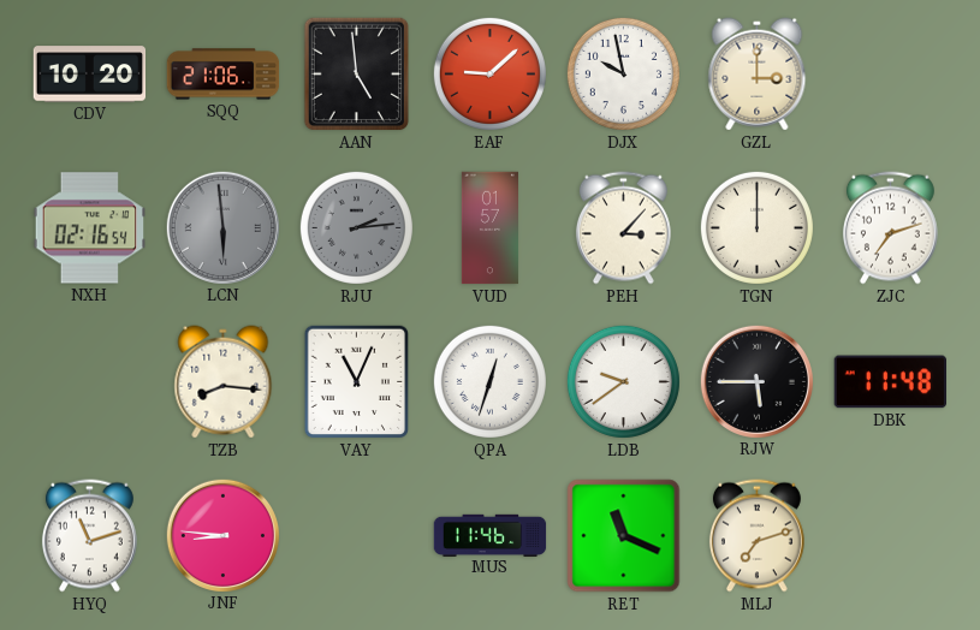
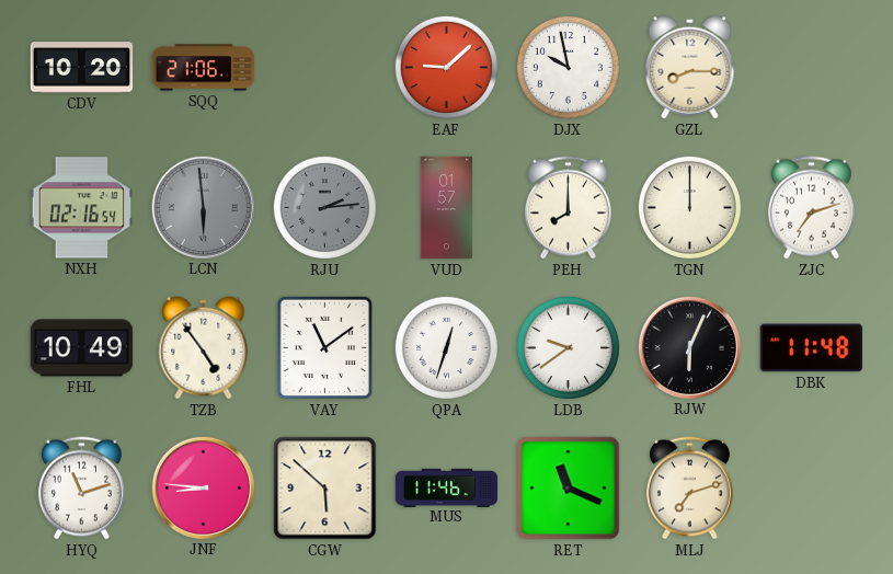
AAN: 4:59 -> none (357, 75)
GZL: 3:00 -> 8:15 (690, 68)
PEH: 3:07 -> 8:00 (568, 208)
FHL: none -> 10:49 (82, 348)
TZB: 8:16 -> 4:54 (204, 348)
VAY: 11:04 -> 11:09 (325, 348)
RJW: 5:45 -> 6:04 (689, 347)
CGW: none -> 5:52 (325, 489)
